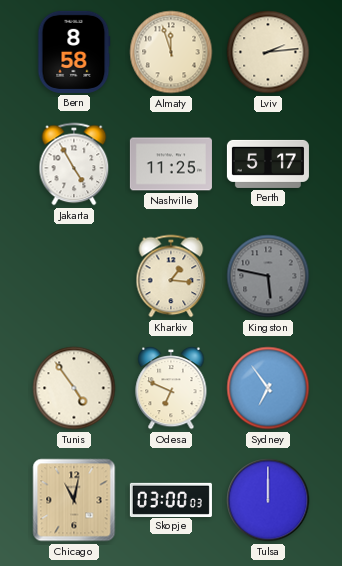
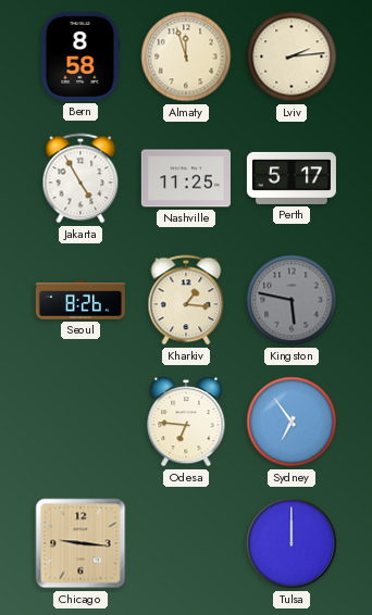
Seoul: none -> 8:26 (80, 300)
Tunis: 4:54 -> none (74, 388)
Odesa: 6:49 -> 6:46 (186, 422)
Chicago: 11:02 -> 9:16 (80, 543)
Skopje: 03:00 -> none (171, 499)
